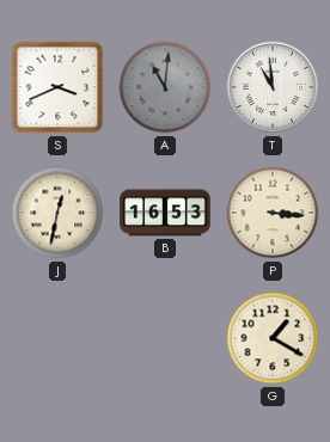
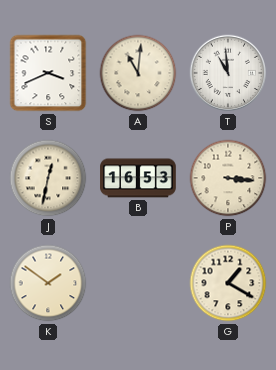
A dial: grey -> cream (138, 73)
K: none -> 1:51 (48, 283)
